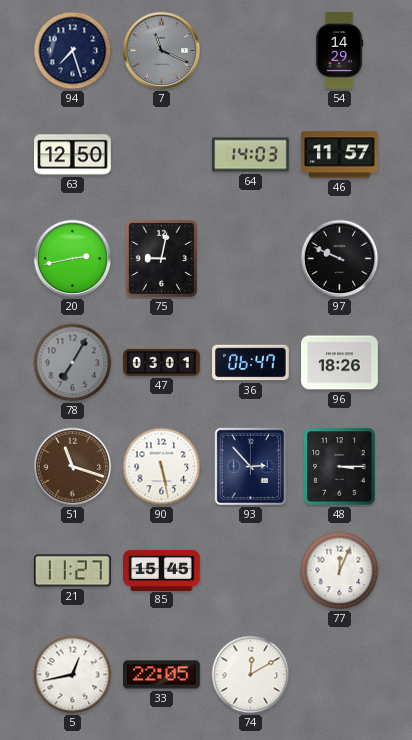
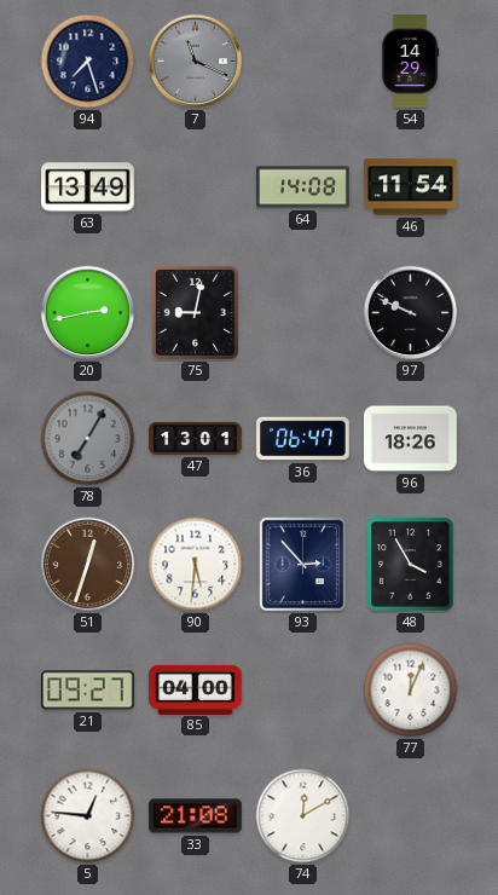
63: 12:50 -> 13:49 (88, 187)
64: 14:03 -> 14:08 (303, 187)
46: 11:57 -> 11:54 (411, 187)
47: 03:01 -> 13:01 (196, 438)
51: 11:18 -> 12:33 (88, 565)
90: 5:28 -> 5:31 (196, 565)
48: 3:15 -> 3:55 (411, 565)
21: 11:27 -> 09:27 (88, 691)
85: 15:45 -> 04:00 (196, 689)
5: 12:43 -> 12:46 (88, 816)
33: 22:05 -> 21:08 (196, 816)
